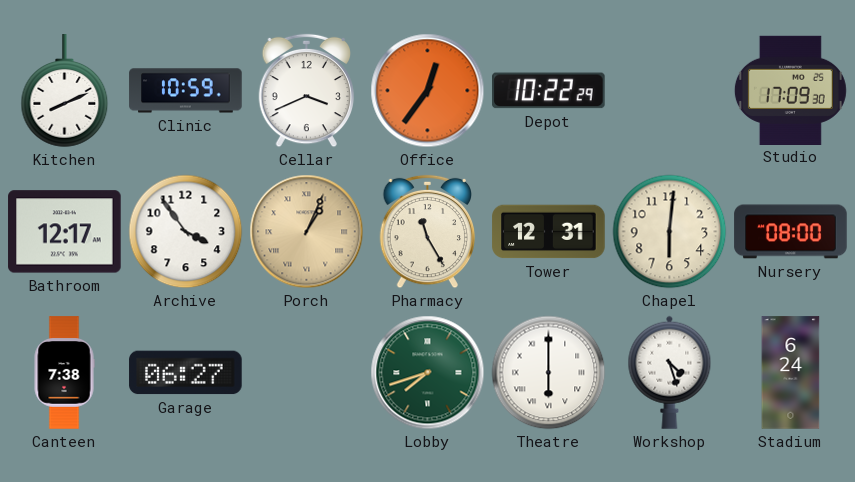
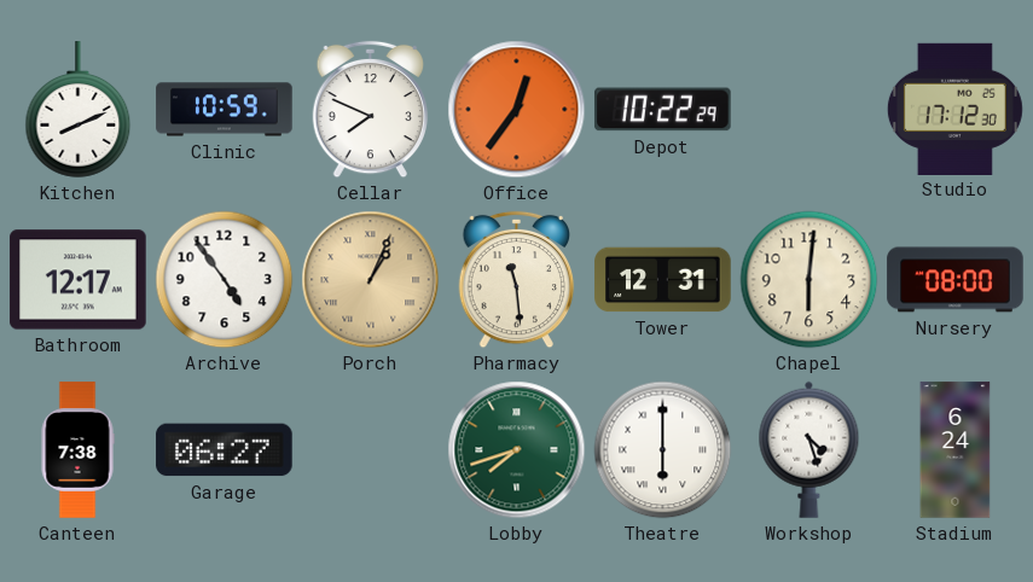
Cellar: 3:41 -> 7:49 (371, 110)
Studio: 17:09 -> 17:12 (954, 109)
Archive: 3:54 -> 4:54 (225, 280)
Pharmacy: 11:25 -> 11:29 (517, 280)
